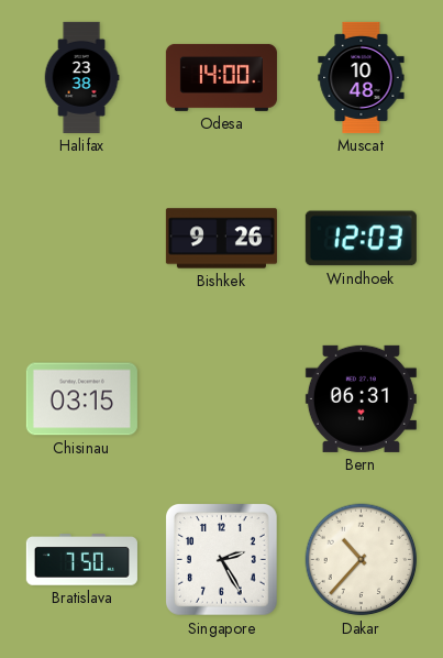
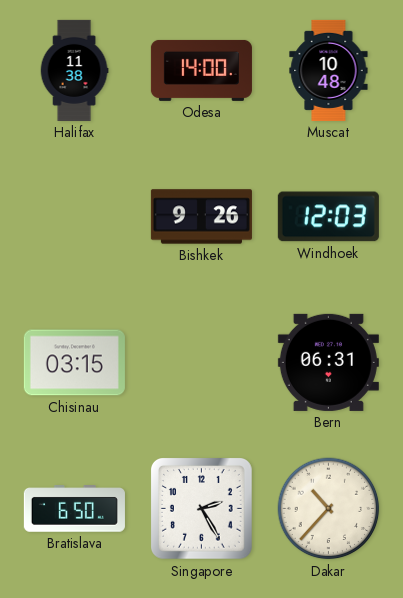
Halifax: 23:38 -> 11:38 (74, 70)
Bratislava: 7:50 -> 6:50 (74, 509)
